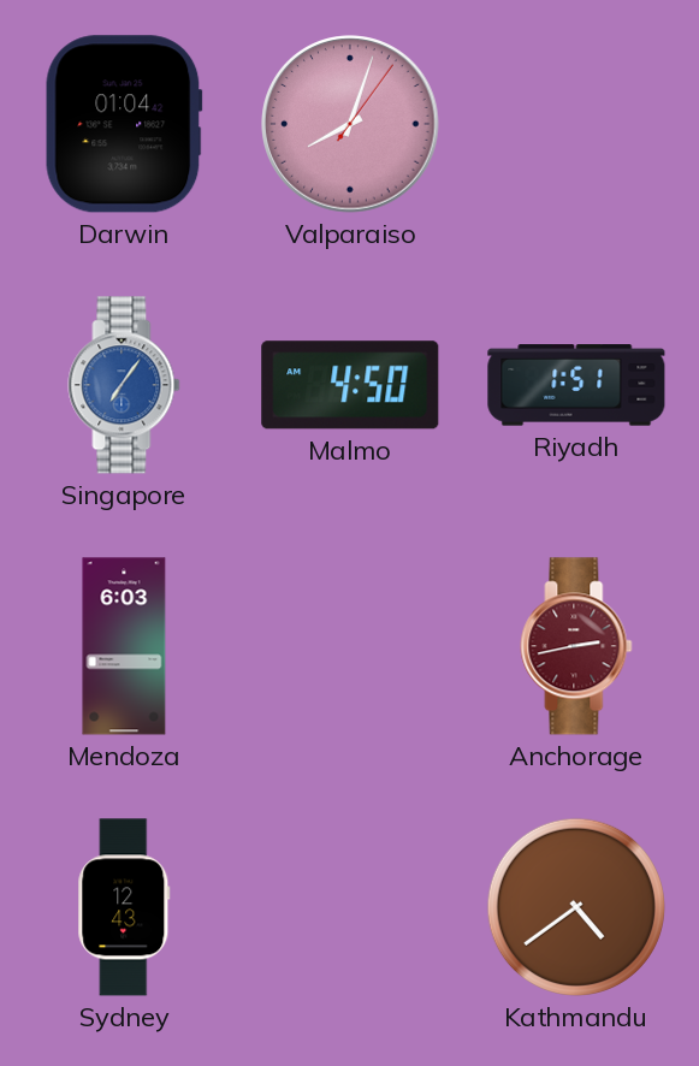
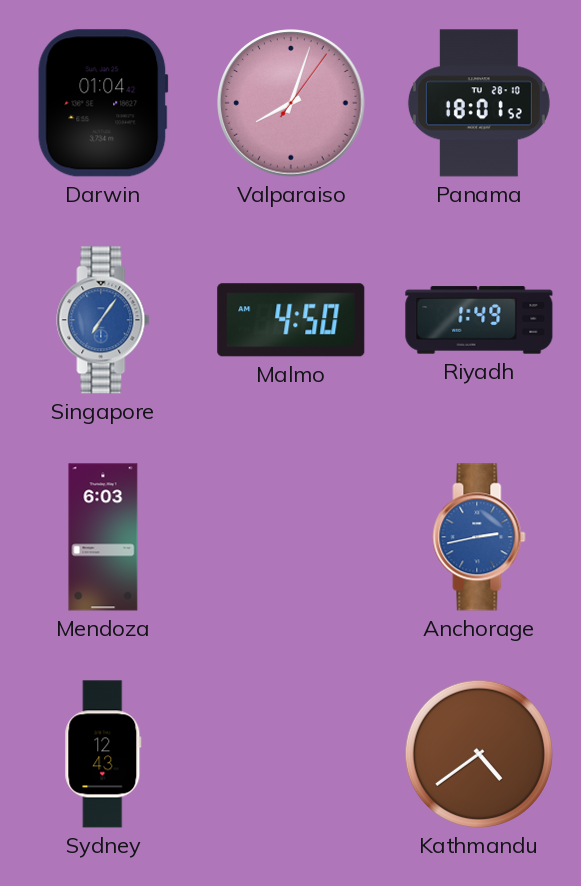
Panama: none -> 18:01 (479, 103)
Riyadh: 1:51 -> 1:49 (479, 320)
Anchorage dial: burgundy -> blue (479, 537)
